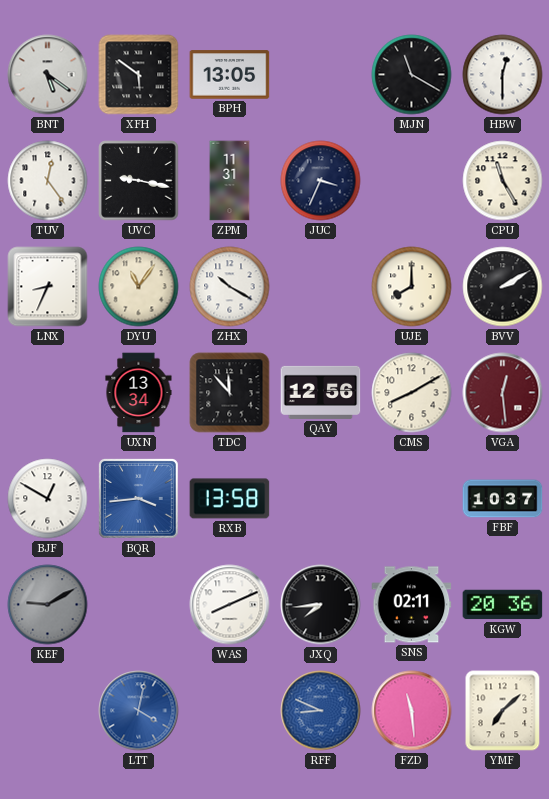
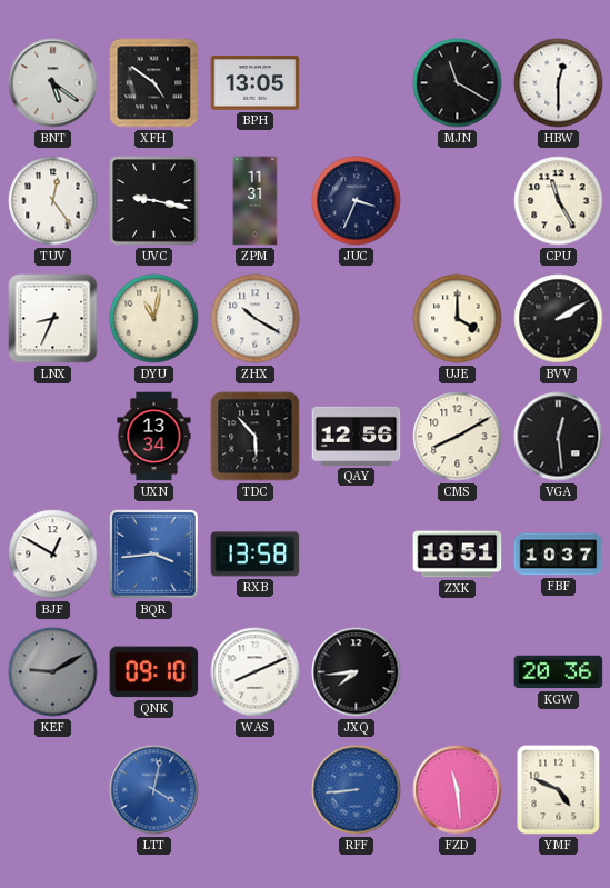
XFH: 5:51 -> 4:51 (154, 83)
DYU: 11:06 -> 11:02 (154, 319)
UJE: 8:00 -> 4:00 (458, 319)
TDC: 11:53 -> 5:53 (256, 437)
VGA dial: burgundy -> black (559, 437)
ZXK: none -> 18:51 (458, 555)
QNK: none -> 09:10 (154, 672)
SNS: 02:11 -> none (412, 605)
RFF: 8:49 -> 8:44 (357, 790)
YMF: 7:08 -> 4:49 (559, 790)
